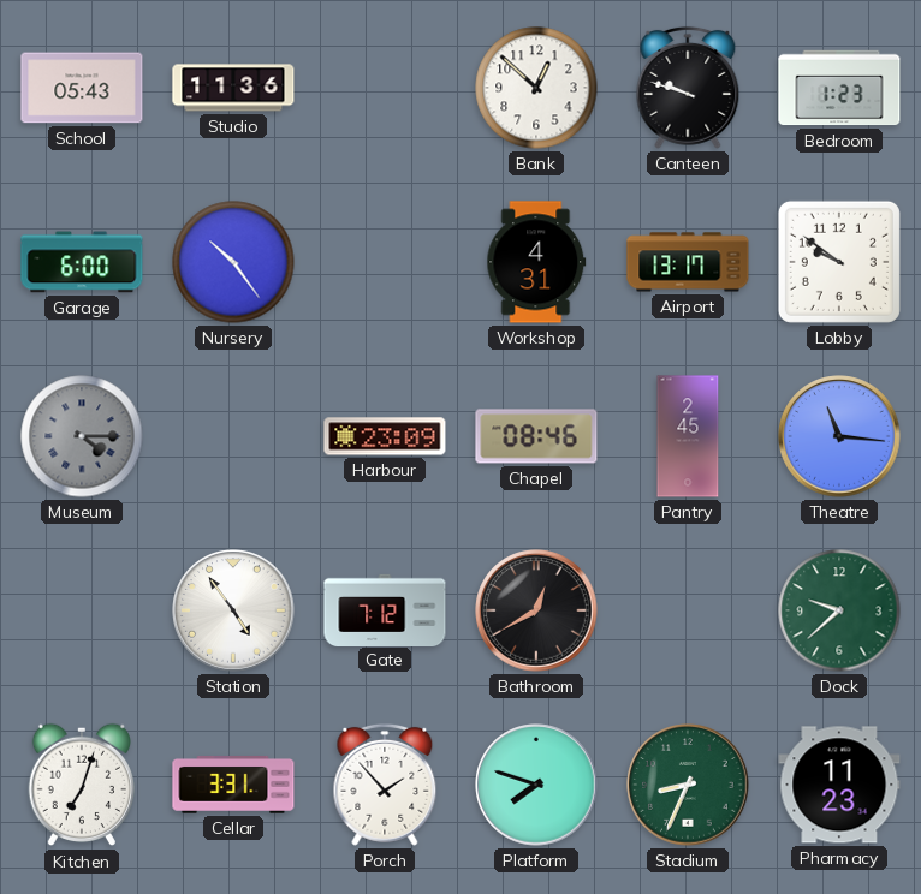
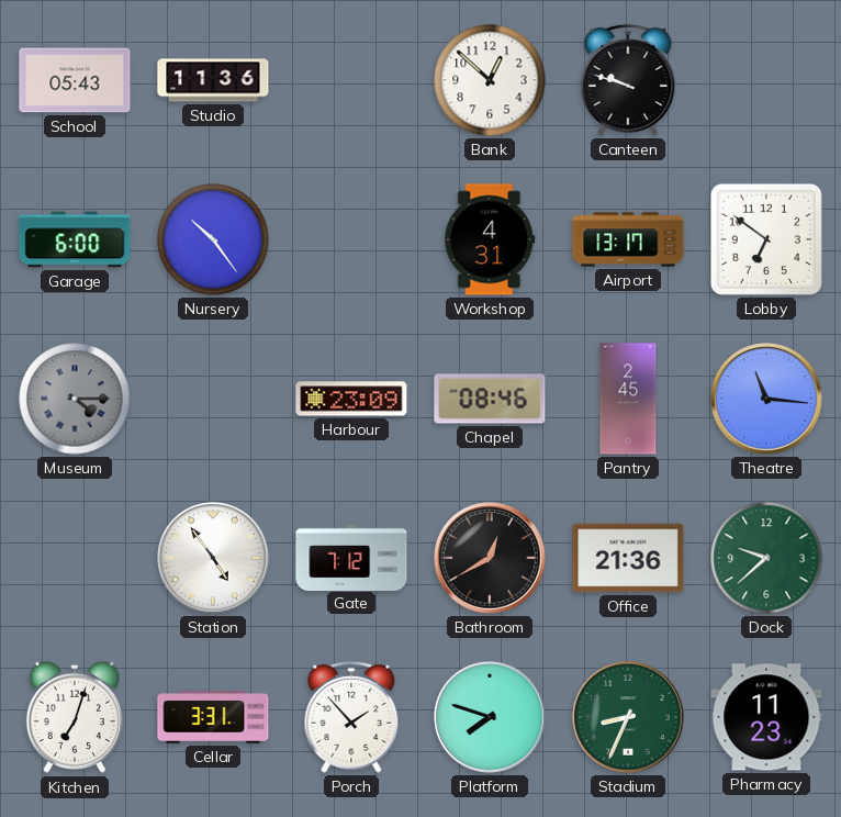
Bedroom: 1:23 -> none (839, 88)
Lobby: 9:51 -> 6:51 (766, 239)
Office: none -> 21:36 (628, 558)
